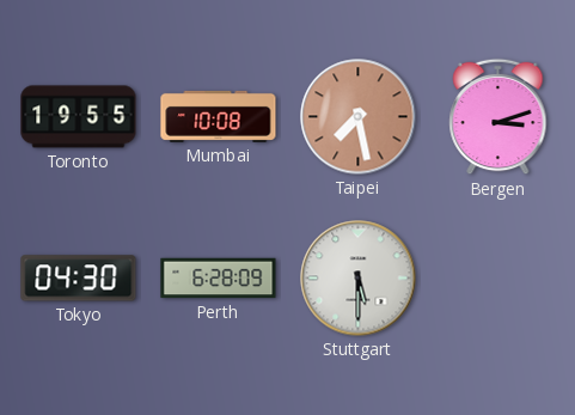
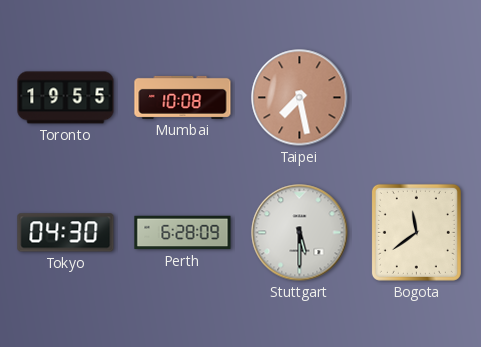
Bergen: 3:12 -> none (498, 117)
Bogota: none -> 11:39 (416, 232)
